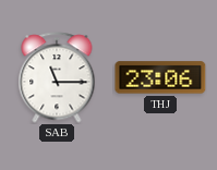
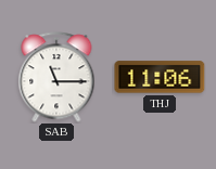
THJ: 23:06 -> 11:06 (160, 77)
